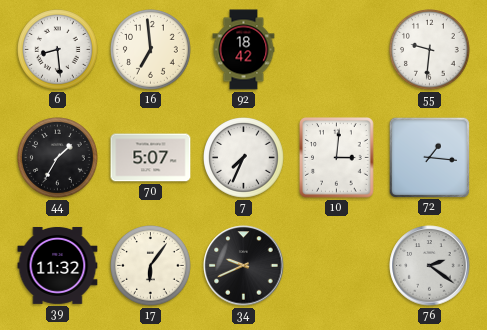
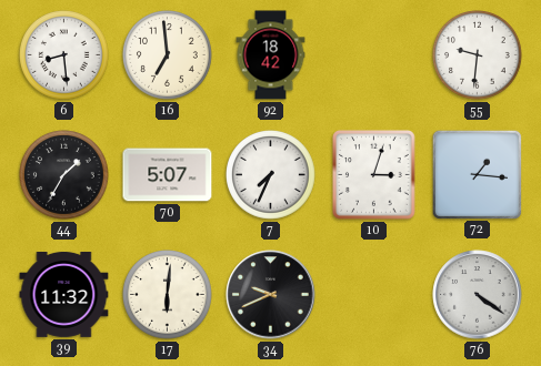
10: 3:01 -> 3:03 (374, 175)
17: 6:06 -> 6:01 (168, 295)
76: 2:21 -> 4:21 (478, 295)
